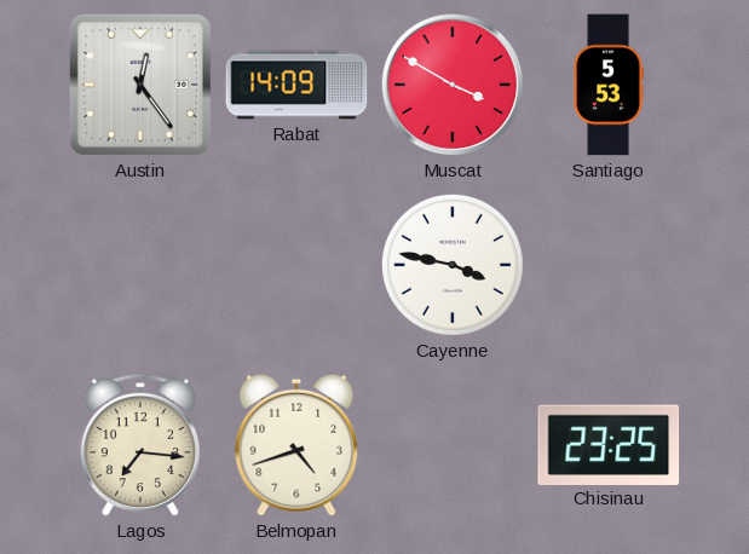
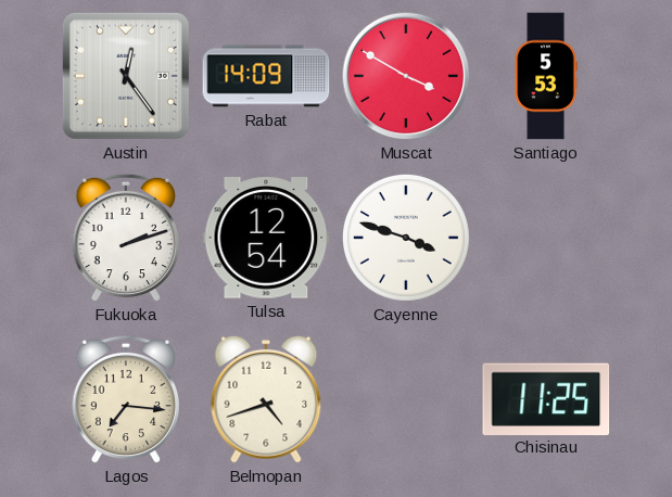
Fukuoka: none -> 2:12 (125, 238)
Tulsa: none -> 12:54 (266, 238)
Cayenne: 3:47 -> 3:48 (406, 238)
Chisinau: 23:25 -> 11:25 (546, 398)
